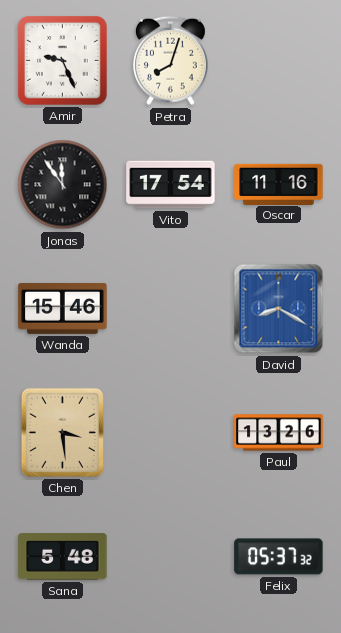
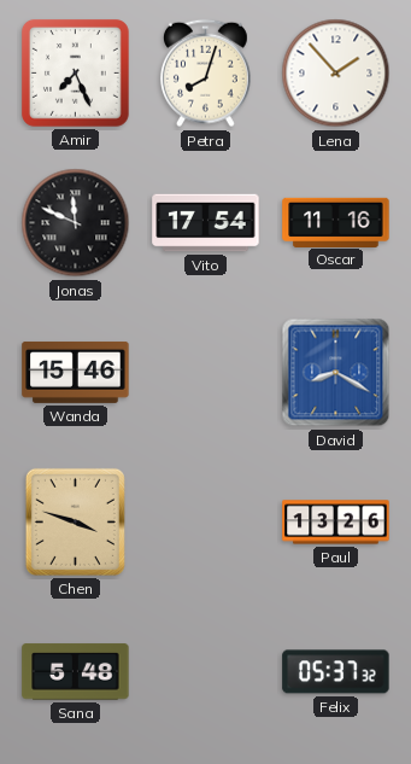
Amir: 9:26 -> 7:26 (75, 72)
Lena: none -> 1:53 (336, 74)
Jonas: 11:54 -> 11:49 (76, 223)
Chen: 3:29 -> 3:48 (75, 521)
